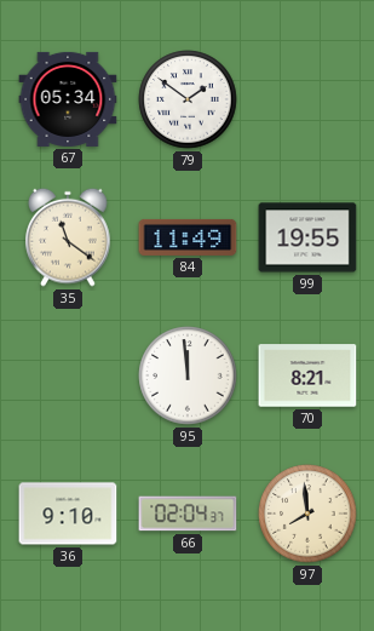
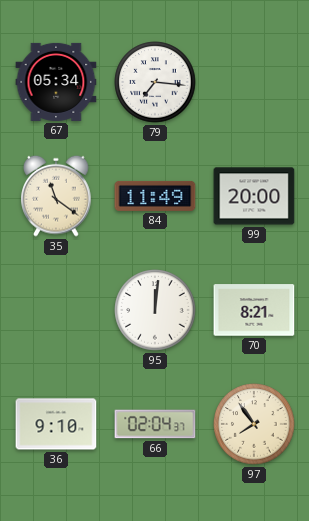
79: 1:51 -> 7:16 (155, 82)
99: 19:55 -> 20:00 (254, 196)
95: 11:59 -> 12:01 (155, 310)
97: 7:59 -> 7:54 (254, 424)
